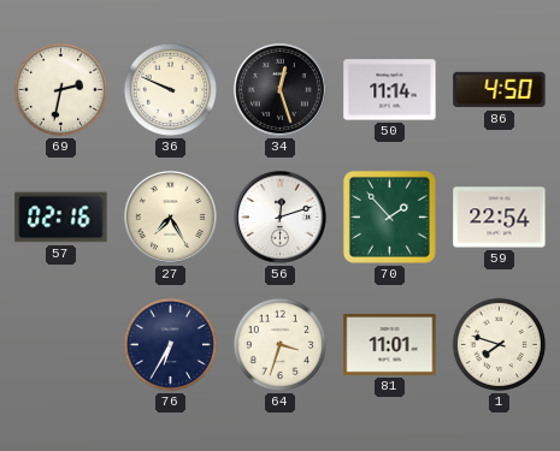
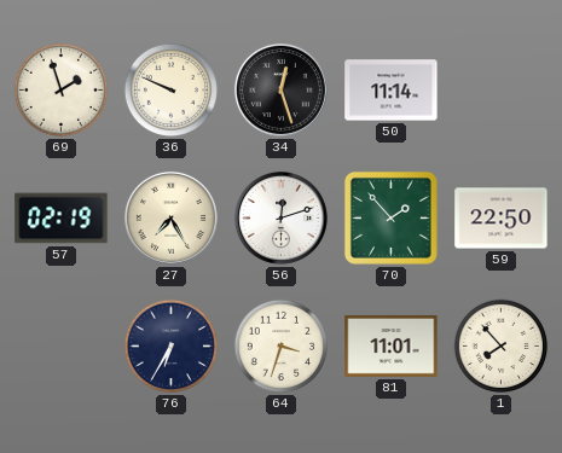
69: 2:32 -> 1:57 (62, 91)
86: 4:50 -> none (500, 90)
57: 02:16 -> 02:19 (62, 219)
59: 22:54 -> 22:50 (502, 219)
1: 7:48 -> 7:53 (502, 347)
